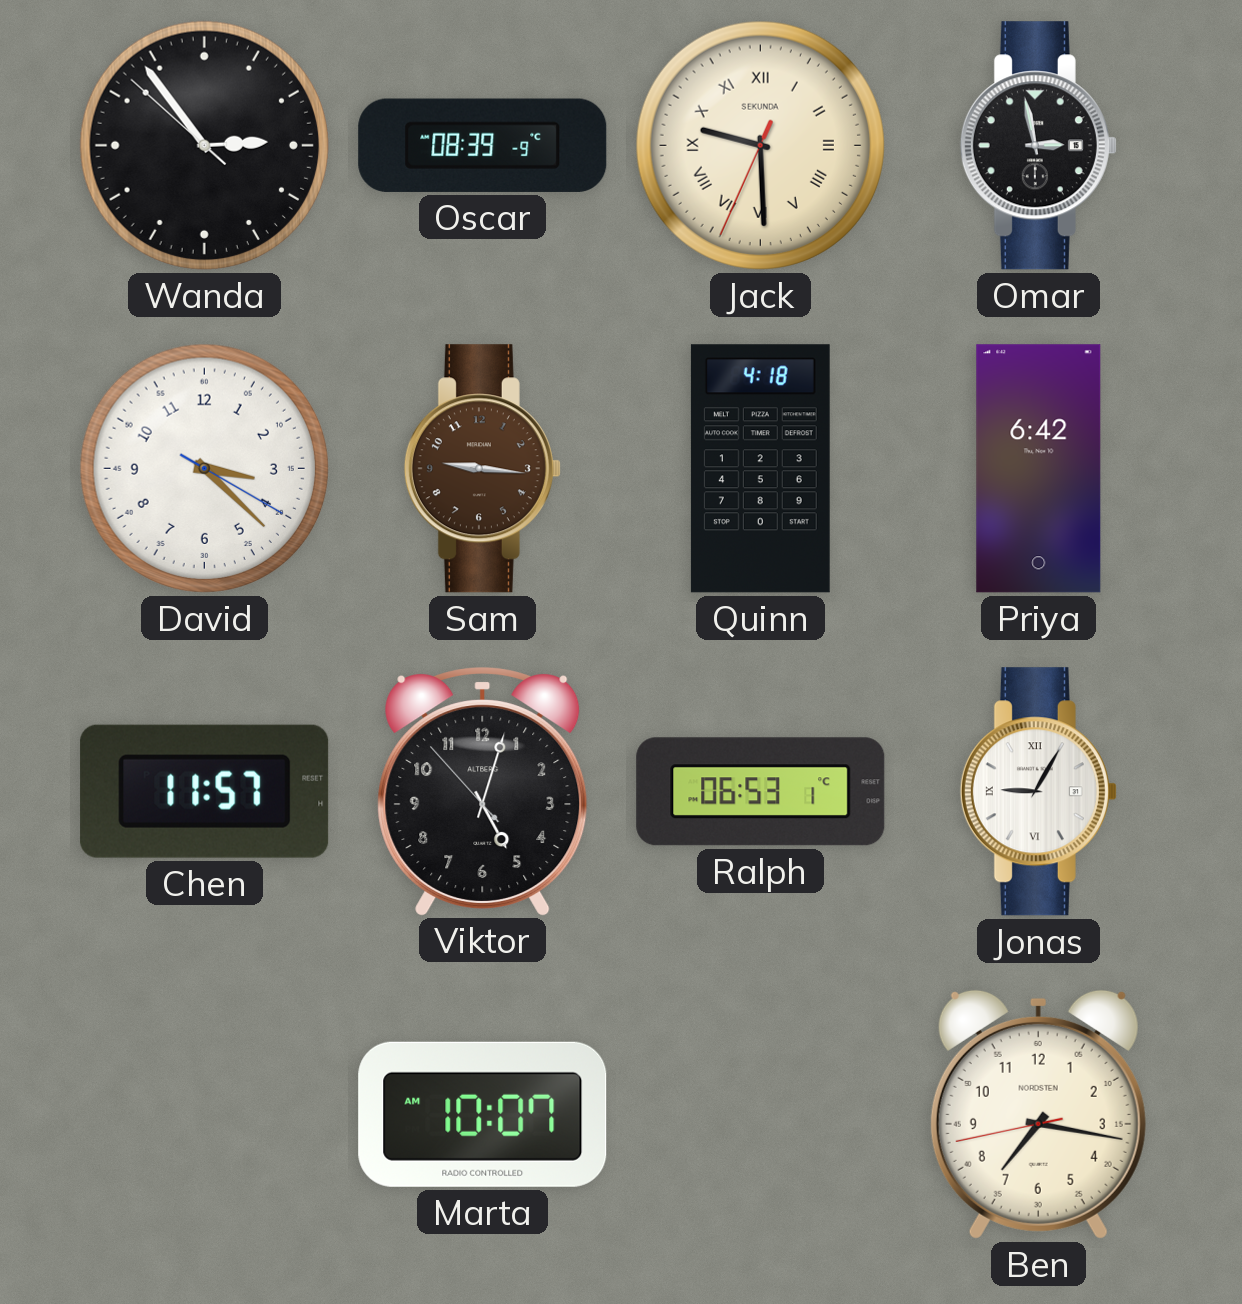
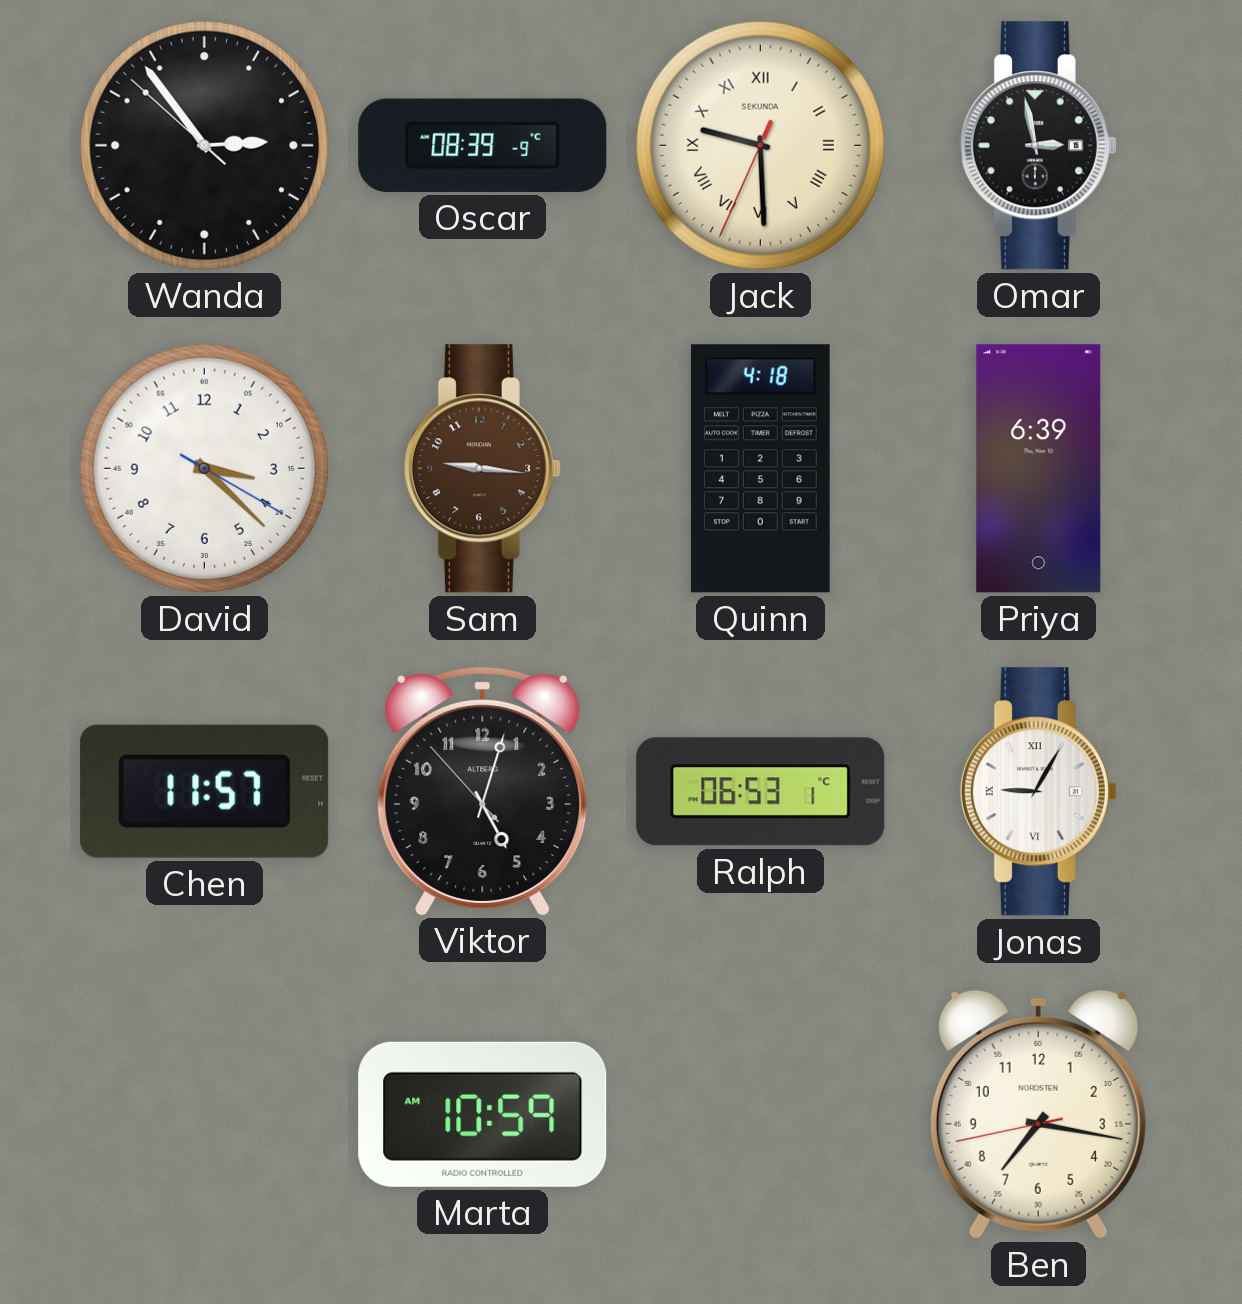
Priya: 6:42 -> 6:39 (1039, 469)
Marta: 10:07 -> 10:59 (483, 1114)
